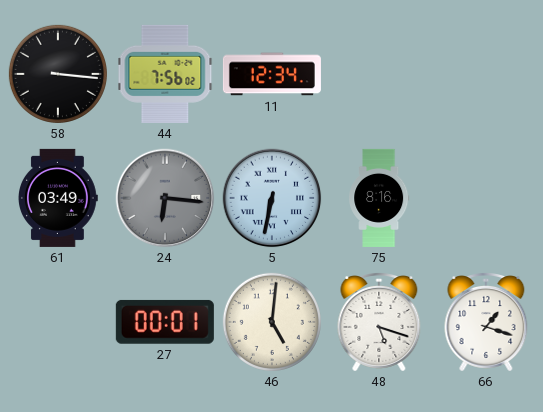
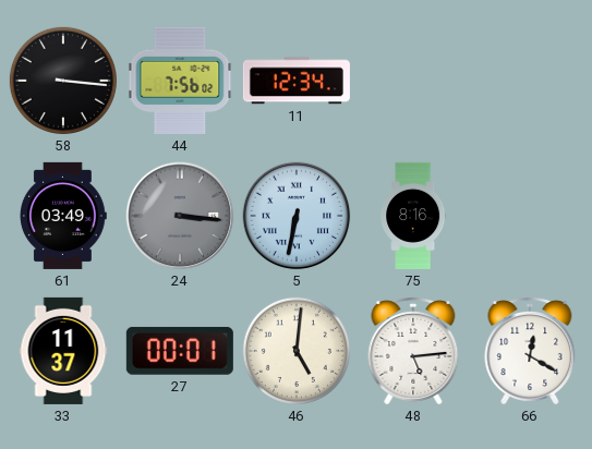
24: 6:16 -> 3:16 (180, 216)
33: none -> 11:37 (63, 351)
48: 5:18 -> 5:14 (413, 352)
66: 1:18 -> 12:20 (530, 352)
